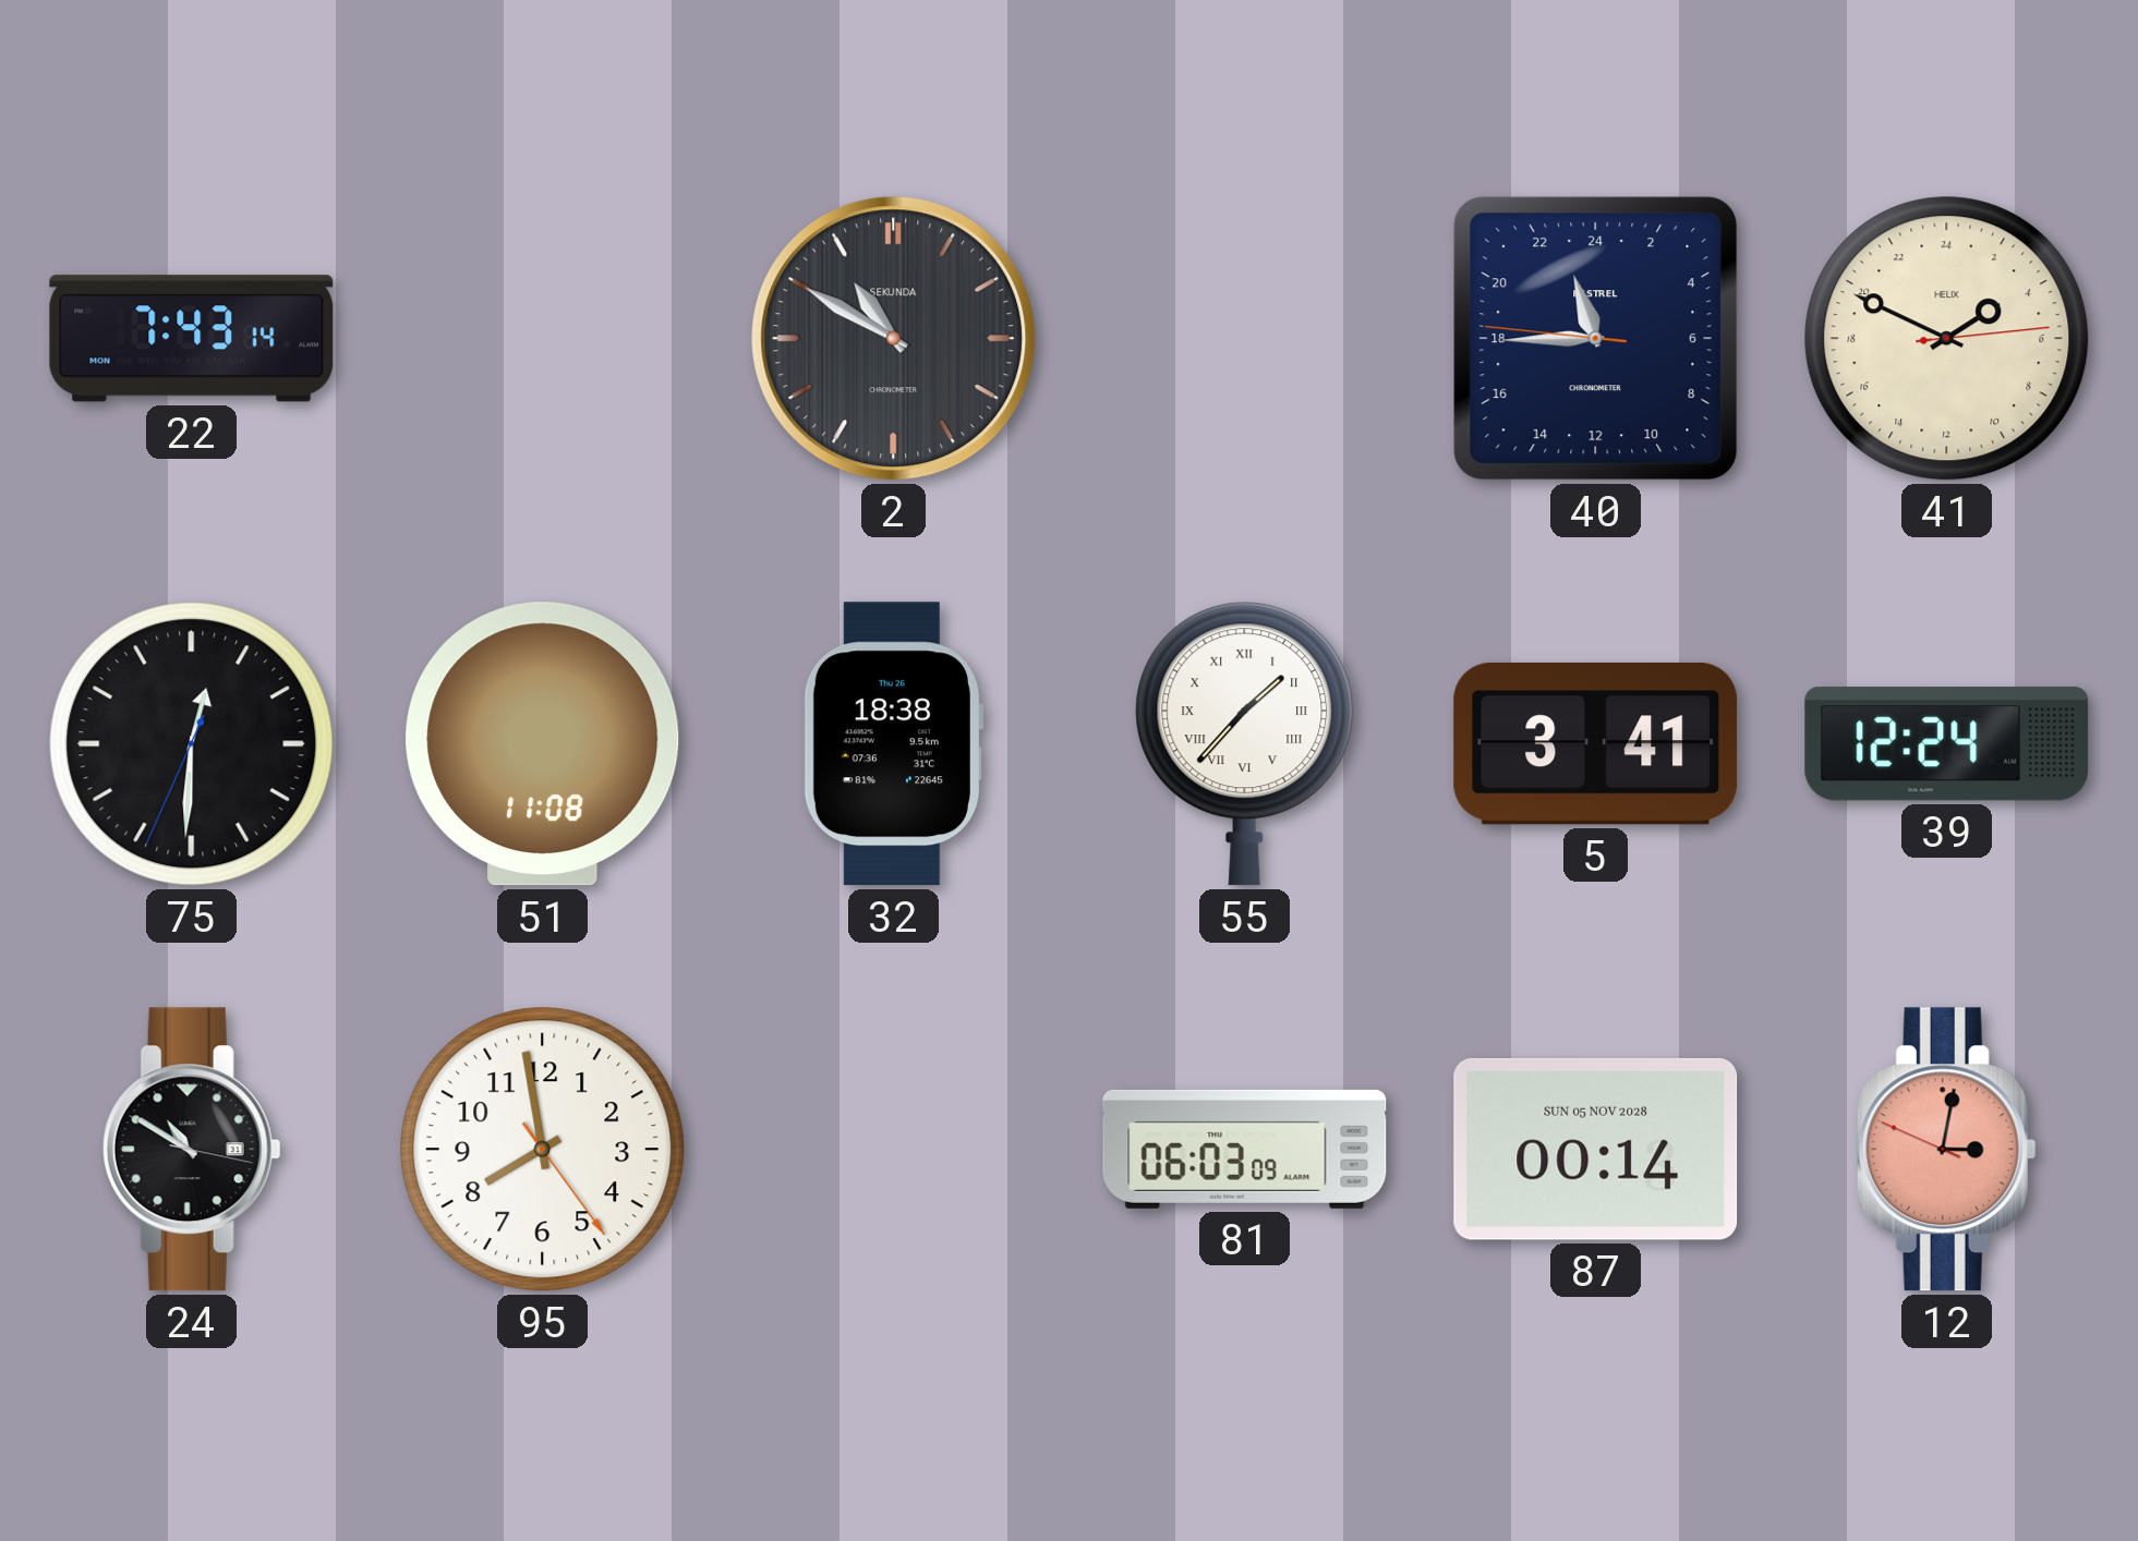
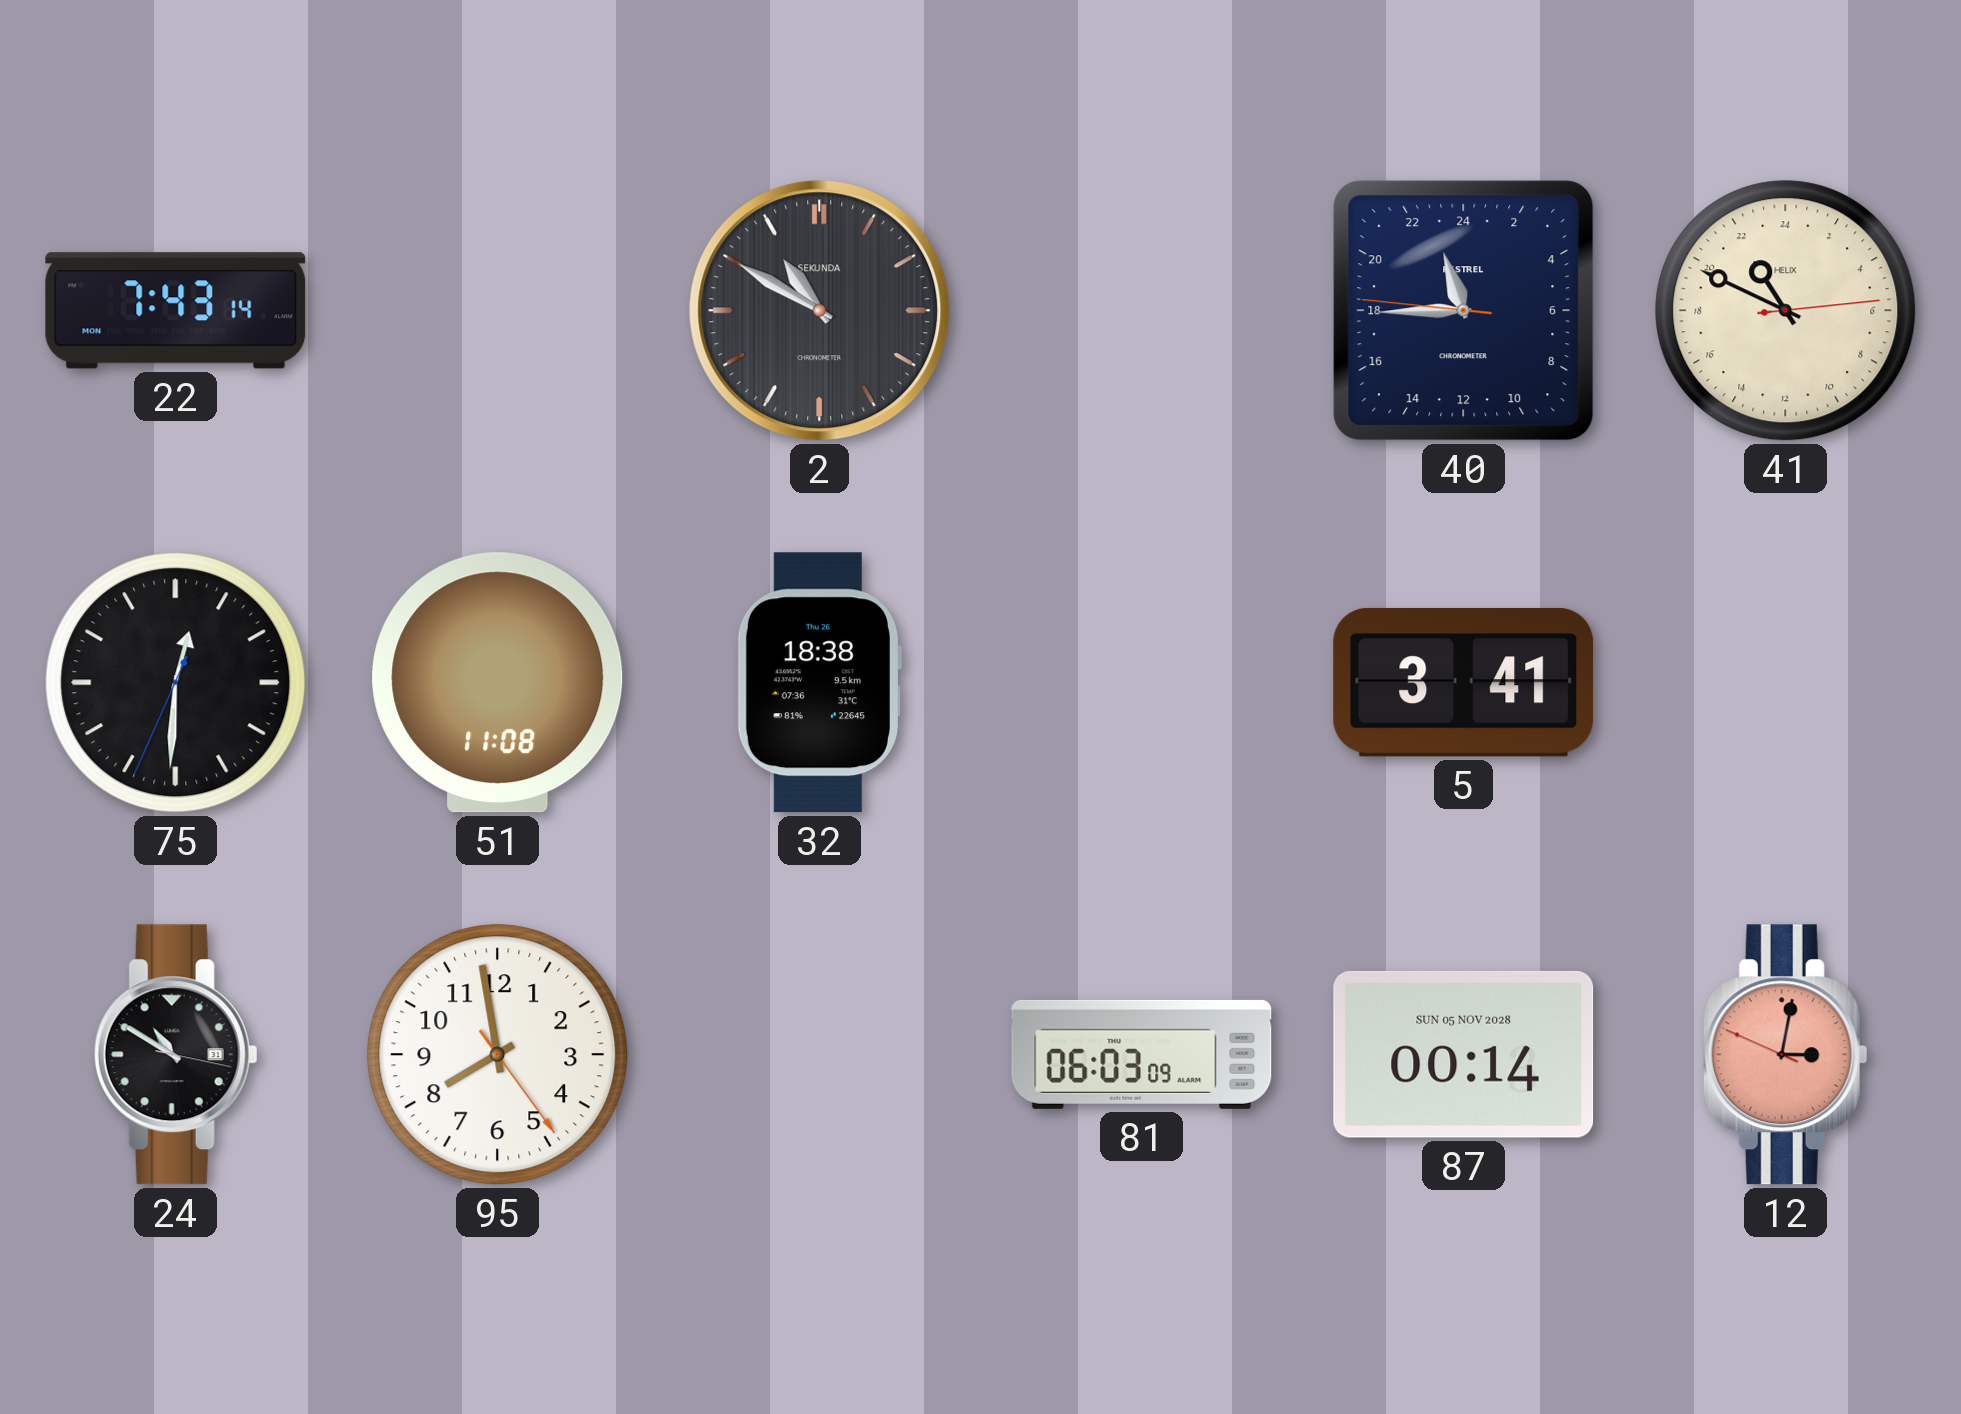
41: 3:49 -> 21:49 (1786, 311)
55: 1:37 -> none (1245, 744)
39: 12:24 -> none (1947, 744)
